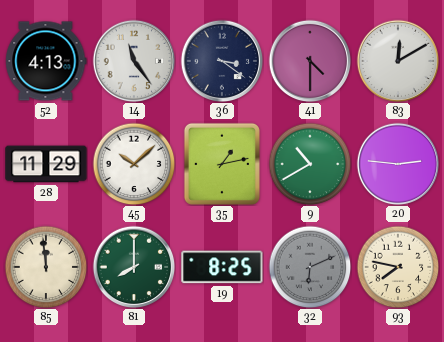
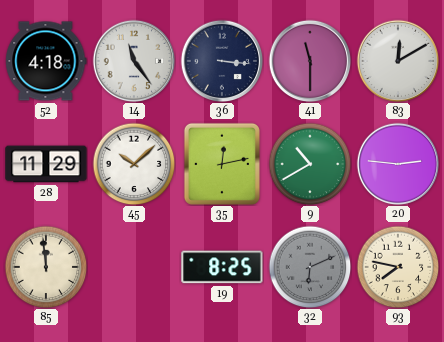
52: 4:13 -> 4:18 (46, 61)
36: 3:21 -> 3:16 (222, 61)
41: 4:30 -> 11:30 (310, 61)
35: 1:13 -> 12:13 (222, 164)
81: 8:00 -> none (134, 267)
